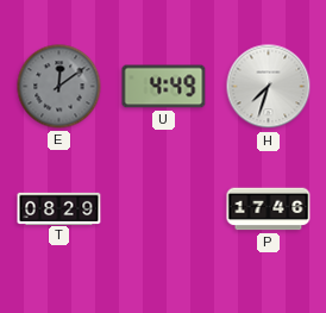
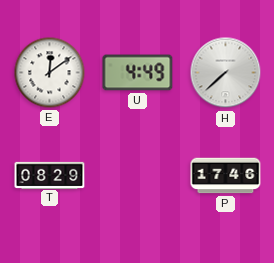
E dial: grey -> white (50, 73)
H: 7:33 -> 7:38 (226, 73)
